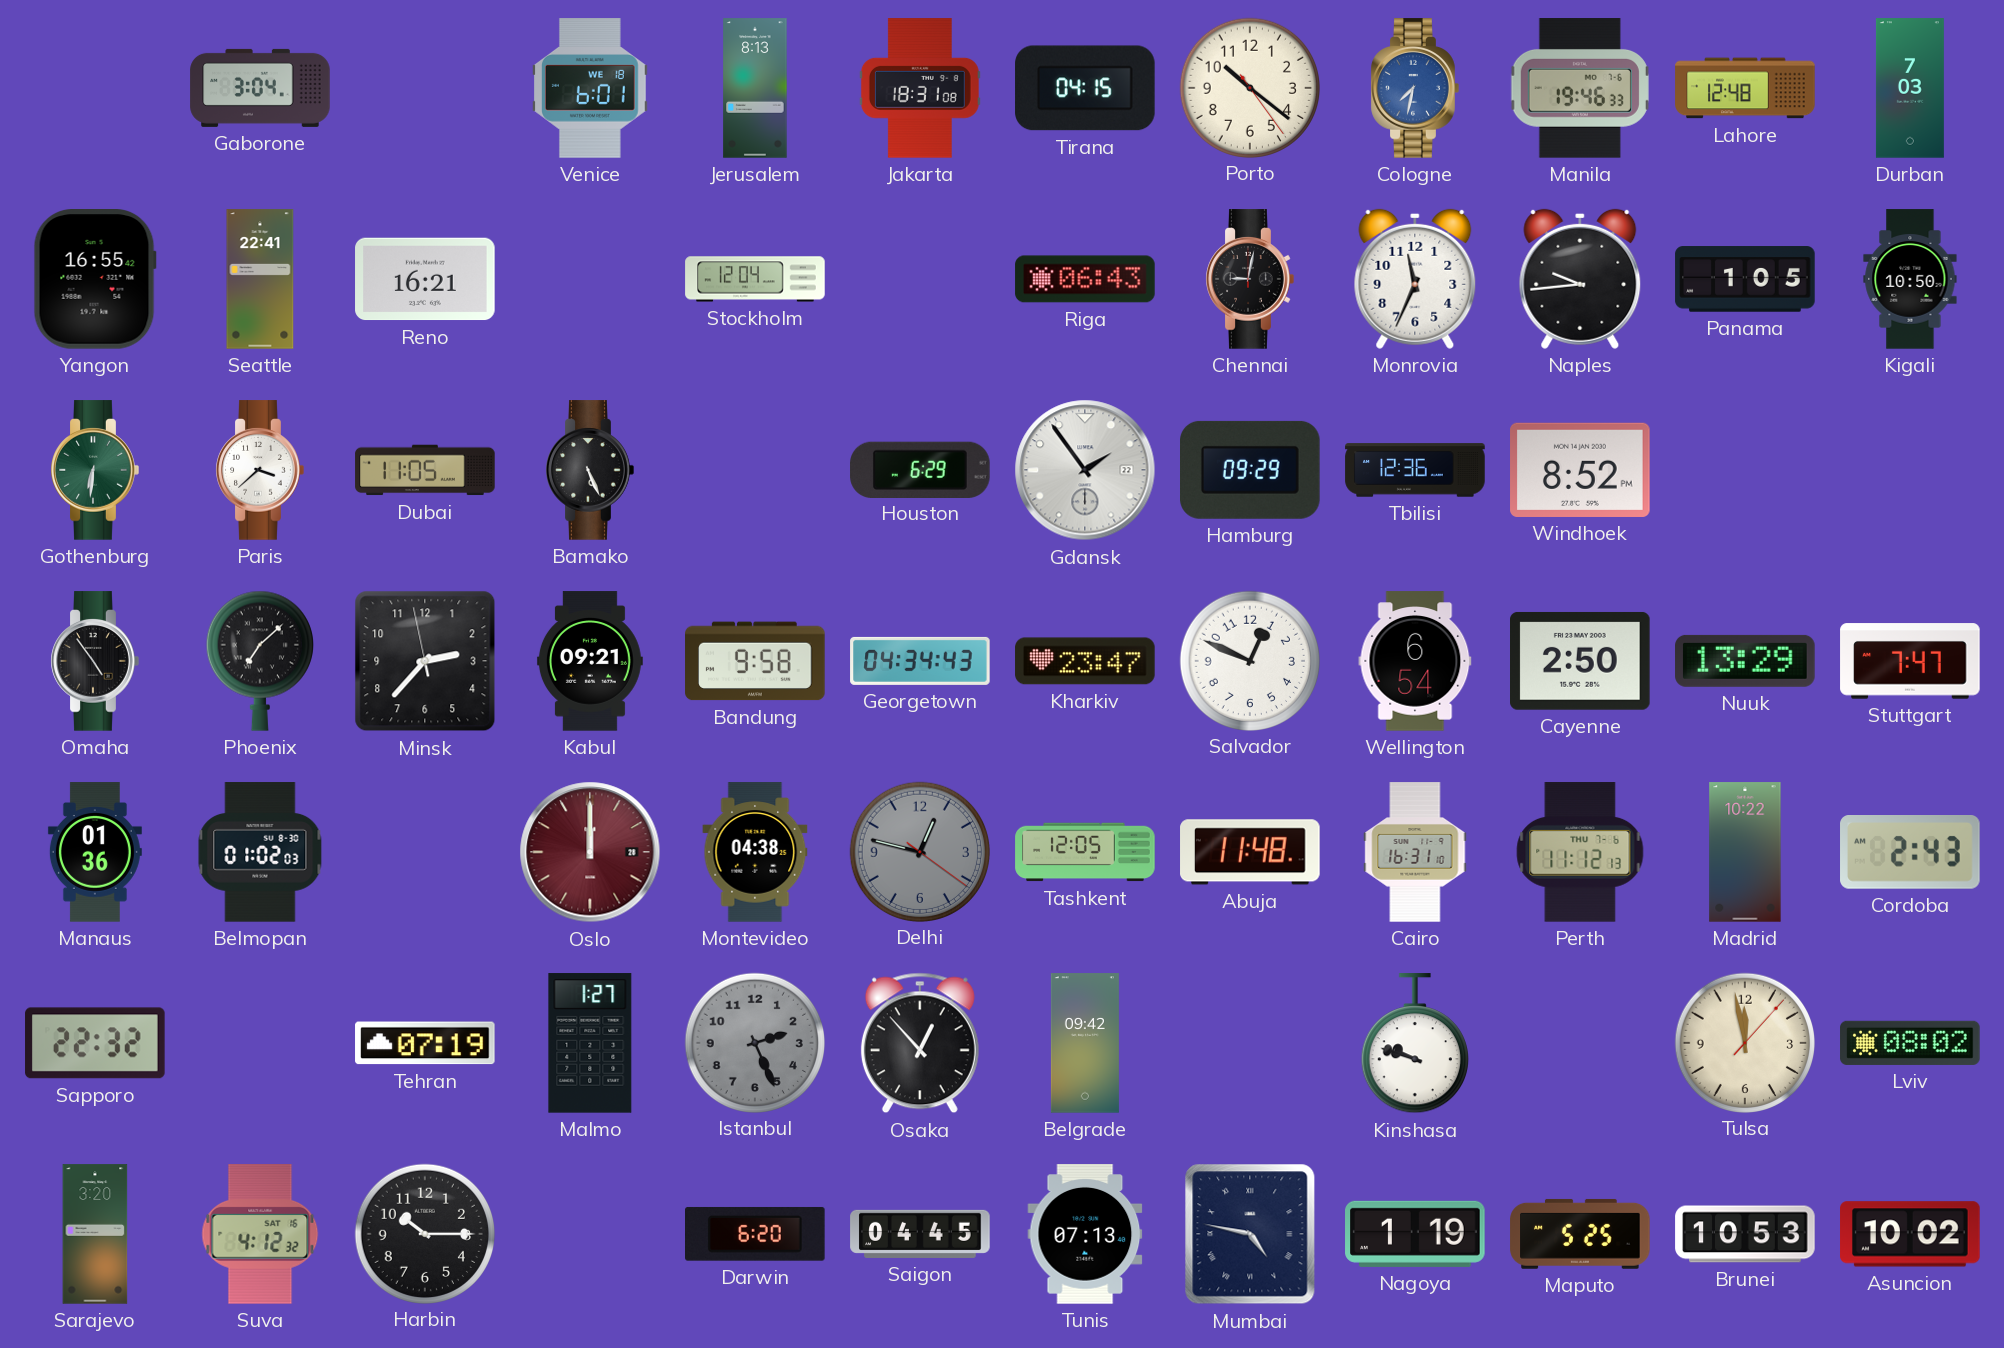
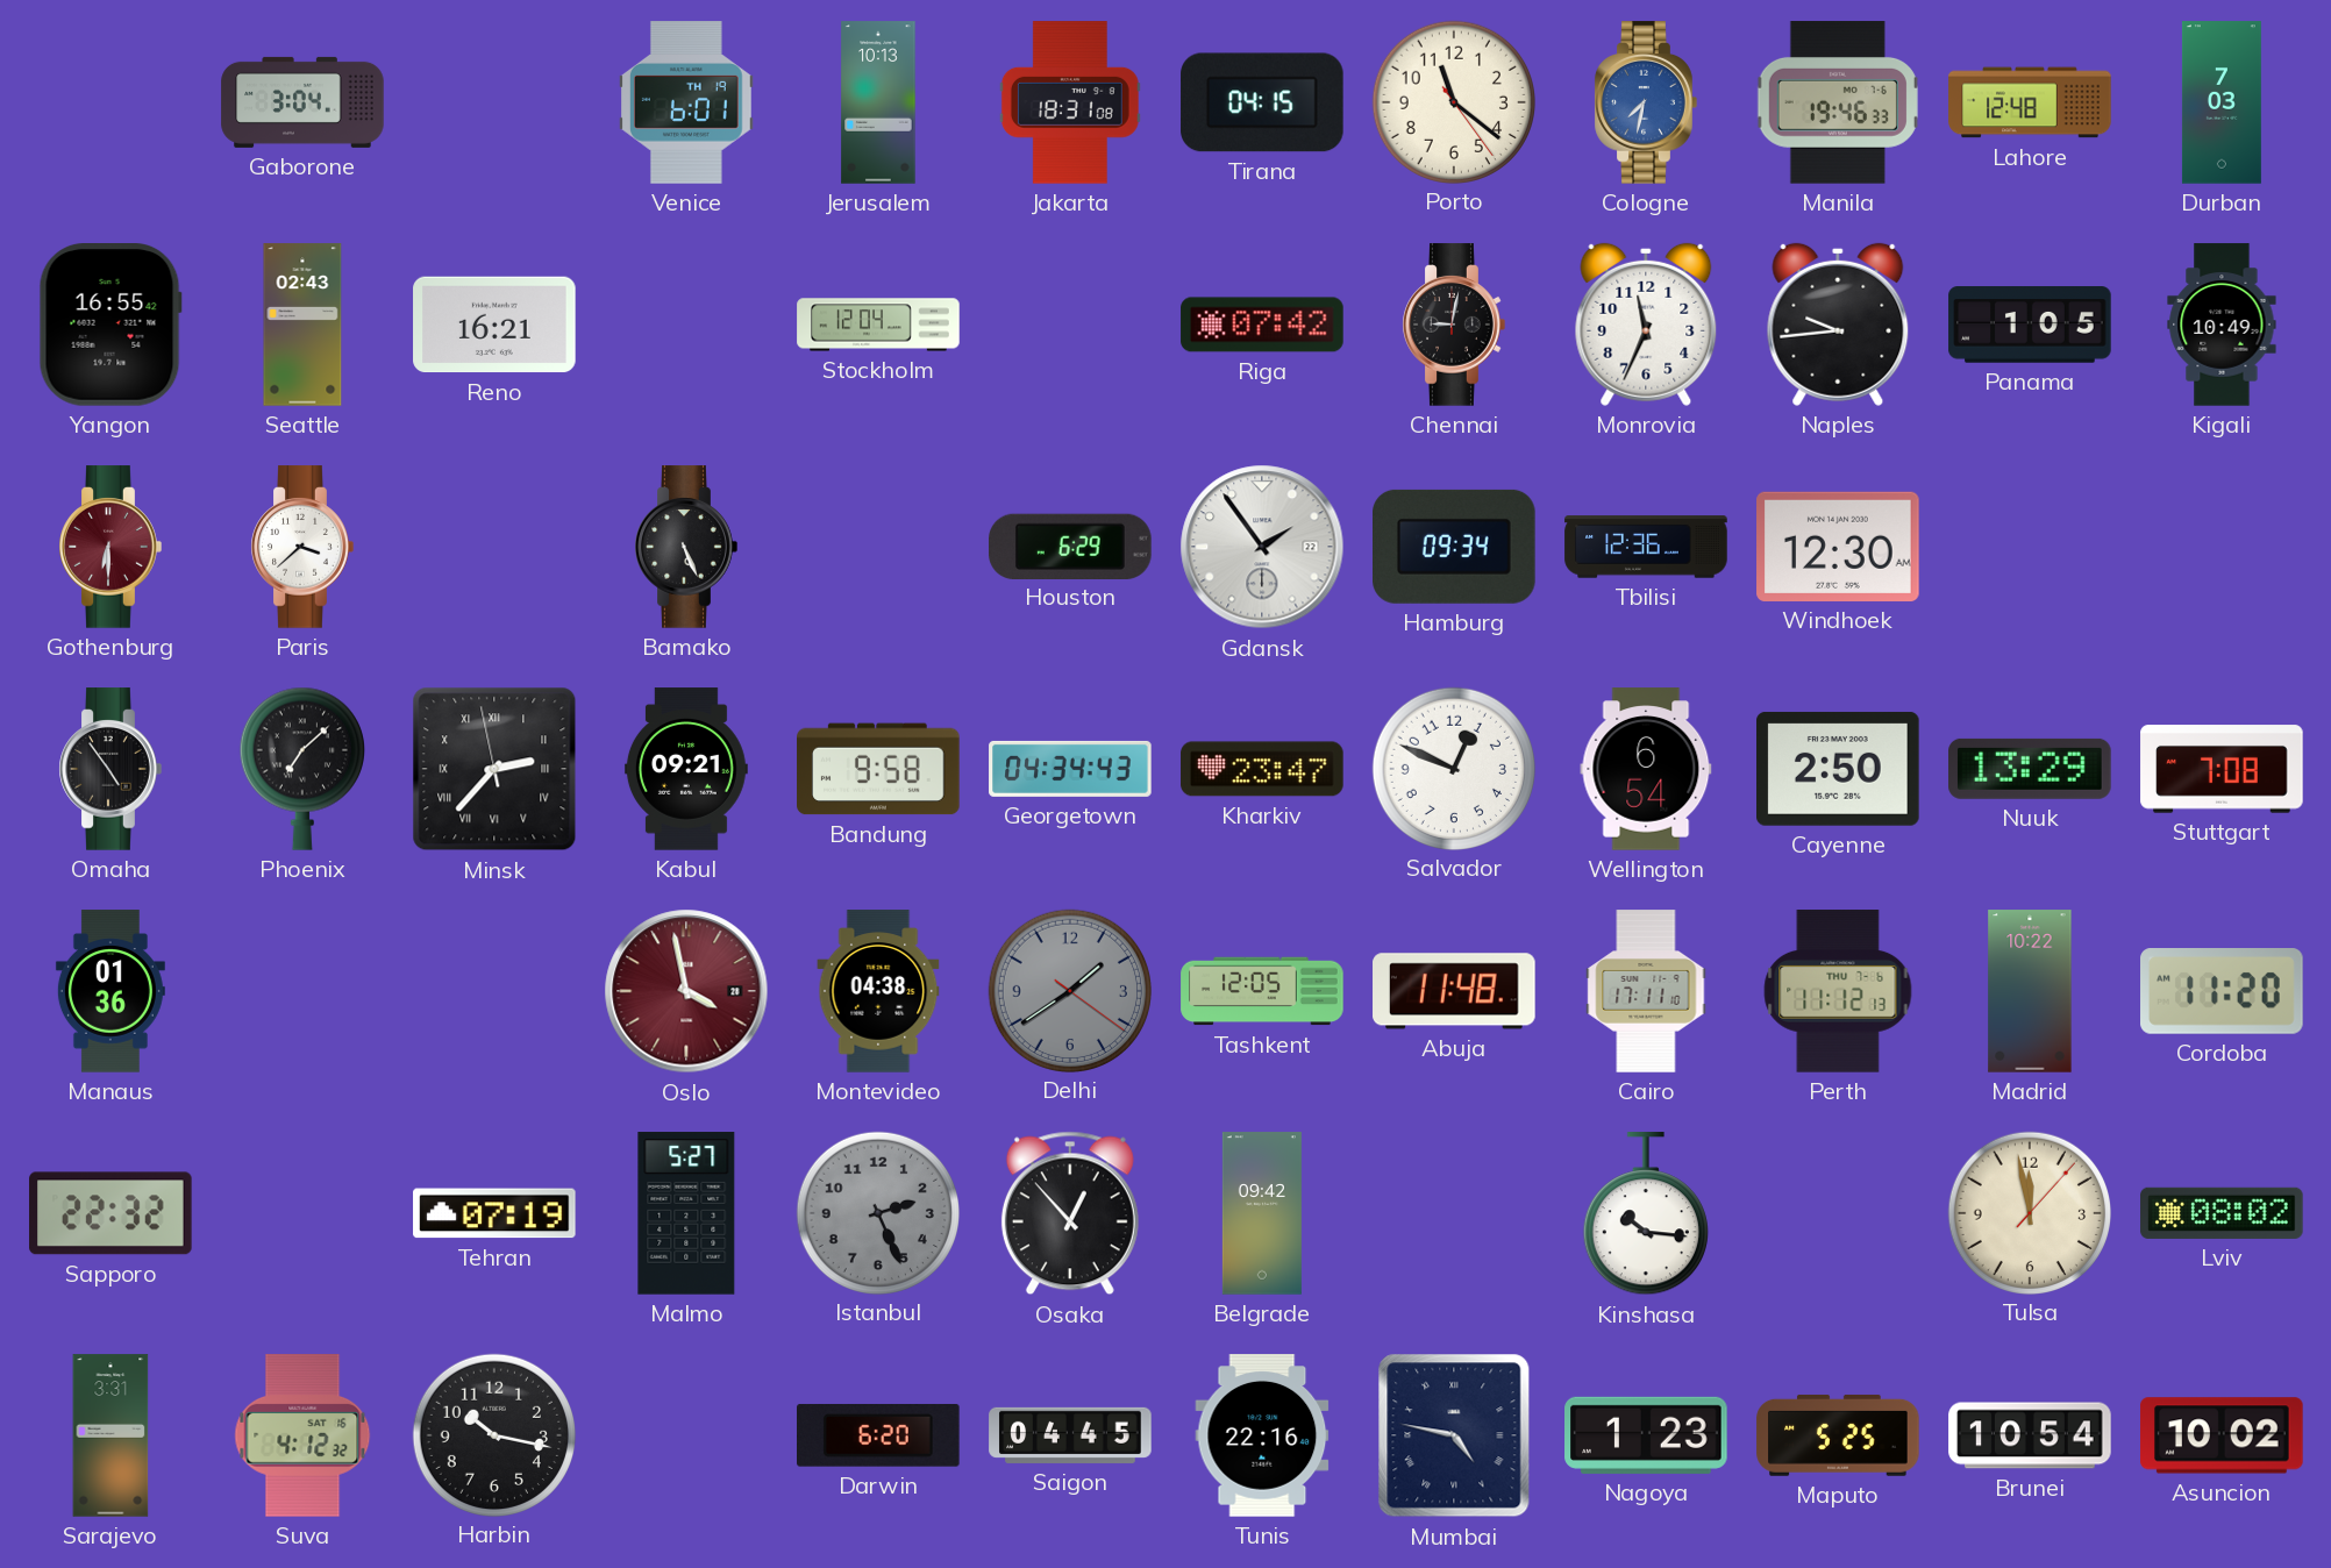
Venice date: WE 18 -> TH 19 (687, 102)
Jerusalem: 8:13 -> 10:13 (878, 102)
Porto: 10:21 -> 11:21 (1453, 101)
Seattle: 22:41 -> 02:43 (302, 325)
Riga: 06:43 -> 07:42 (1262, 325)
Kigali: 10:50 -> 10:49 (2222, 325)
Gothenburg: 6:31 -> 6:30 (111, 547)
Gothenburg dial: green -> burgundy (111, 547)
Dubai: 11:05 -> none (425, 470)
Hamburg: 09:29 -> 09:34 (1455, 547)
Windhoek: 8:52 -> 12:30 (1838, 547)
Minsk numerals: Arabic -> Roman (494, 769)
Stuttgart: 7:47 -> 7:08 (2222, 769)
Belmopan: 01:02 -> none (260, 852)
Oslo: 12:00 -> 3:58 (686, 991)
Delhi: 12:47 -> 1:39 (1069, 990)
Cairo: 16:31 -> 17:11 (1646, 991)
Cordoba: 2:43 -> 11:20 (2222, 992)
Malmo: 1:27 -> 5:27 (686, 1213)
Kinshasa: 9:48 -> 10:16 (1646, 1214)
Sarajevo: 3:20 -> 3:31 (111, 1435)
Harbin: 10:15 -> 10:17 (493, 1434)
Tunis: 07:13 -> 22:16 (1262, 1435)
Nagoya: 1:19 -> 1:23 (1646, 1435)
Brunei: 10:53 -> 10:54 (2030, 1435)
